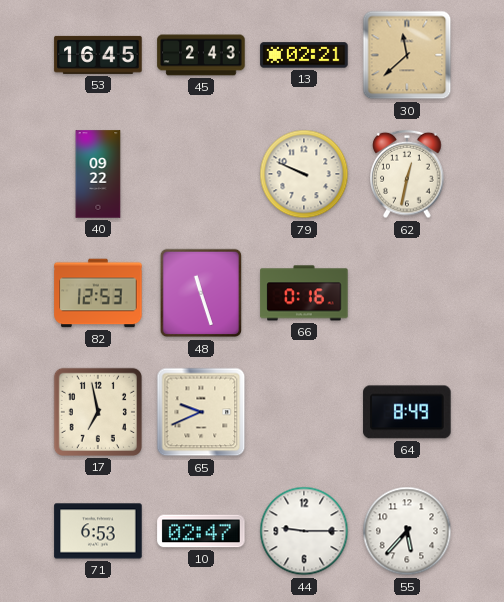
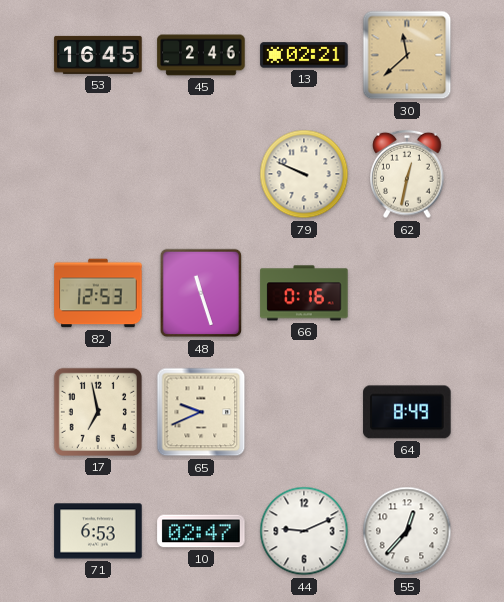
45: 2:43 -> 2:46 (201, 55)
40: 09:22 -> none (98, 174)
44: 9:15 -> 9:11 (304, 531)
55: 5:37 -> 12:37 (407, 531)
